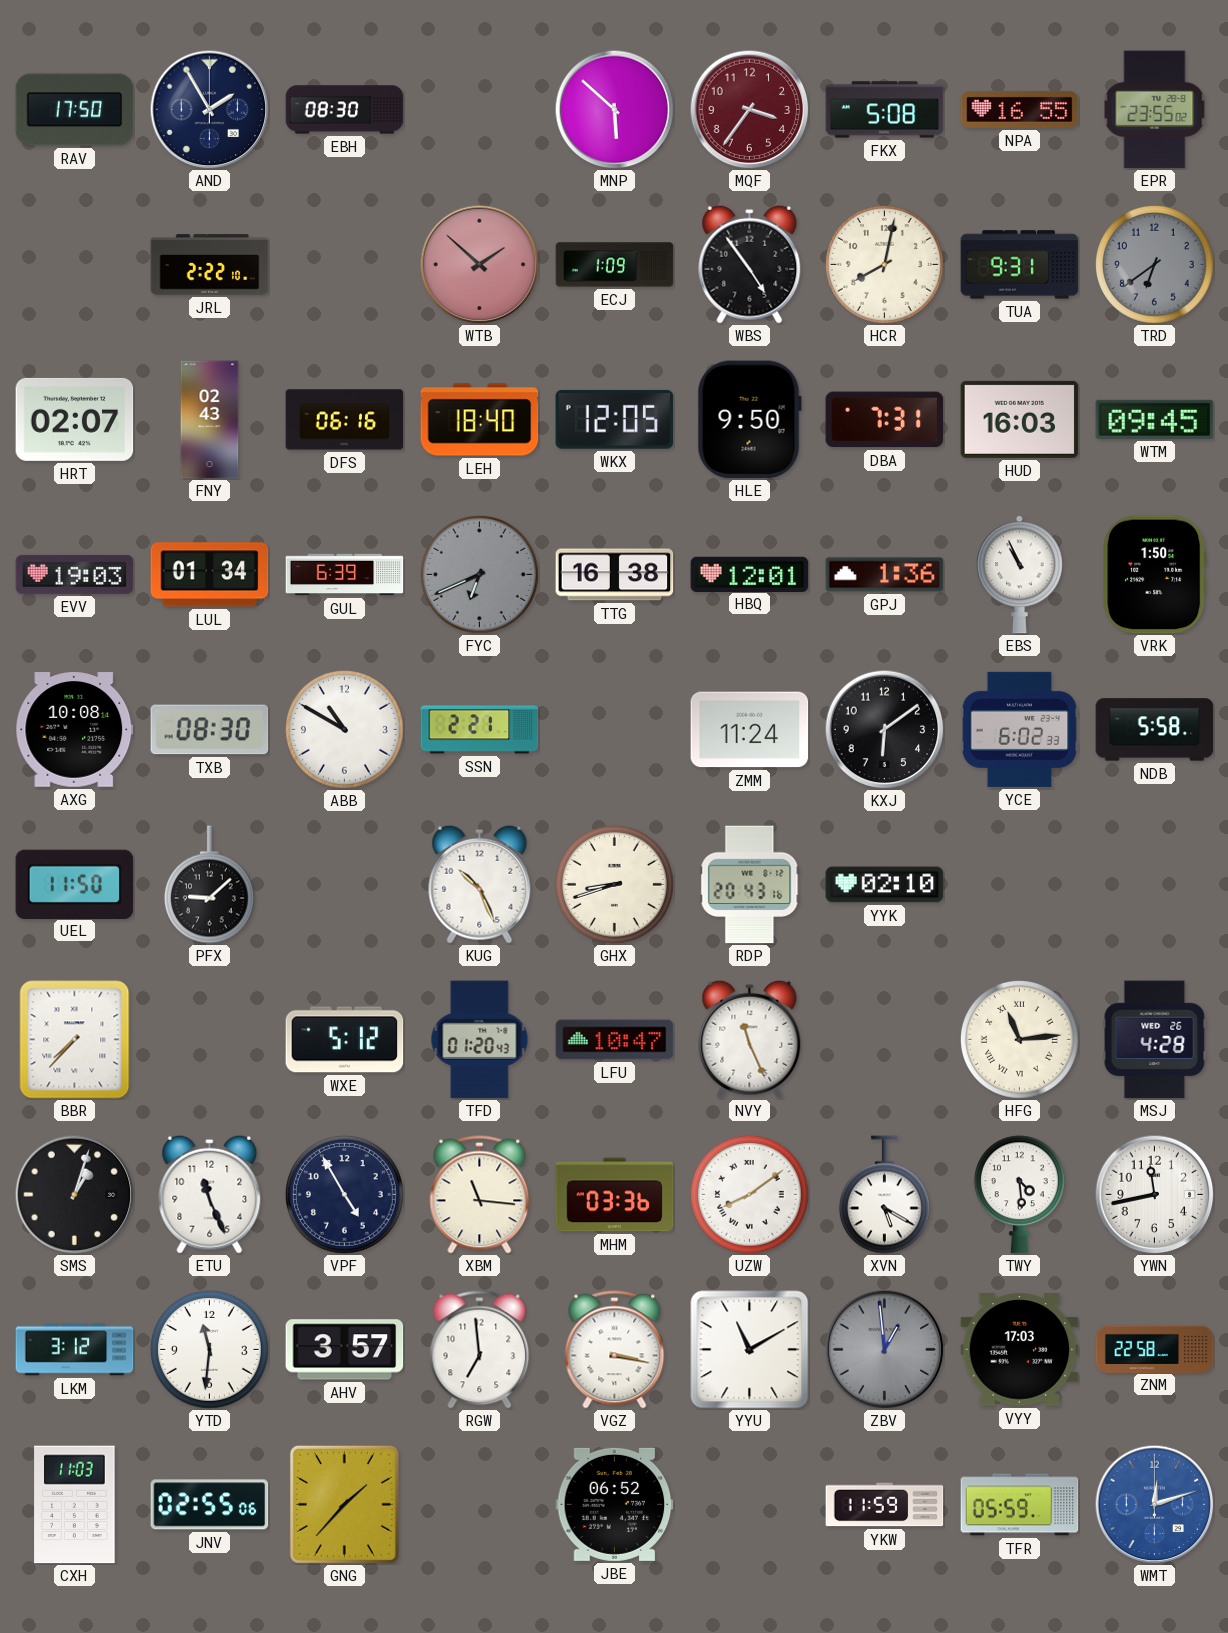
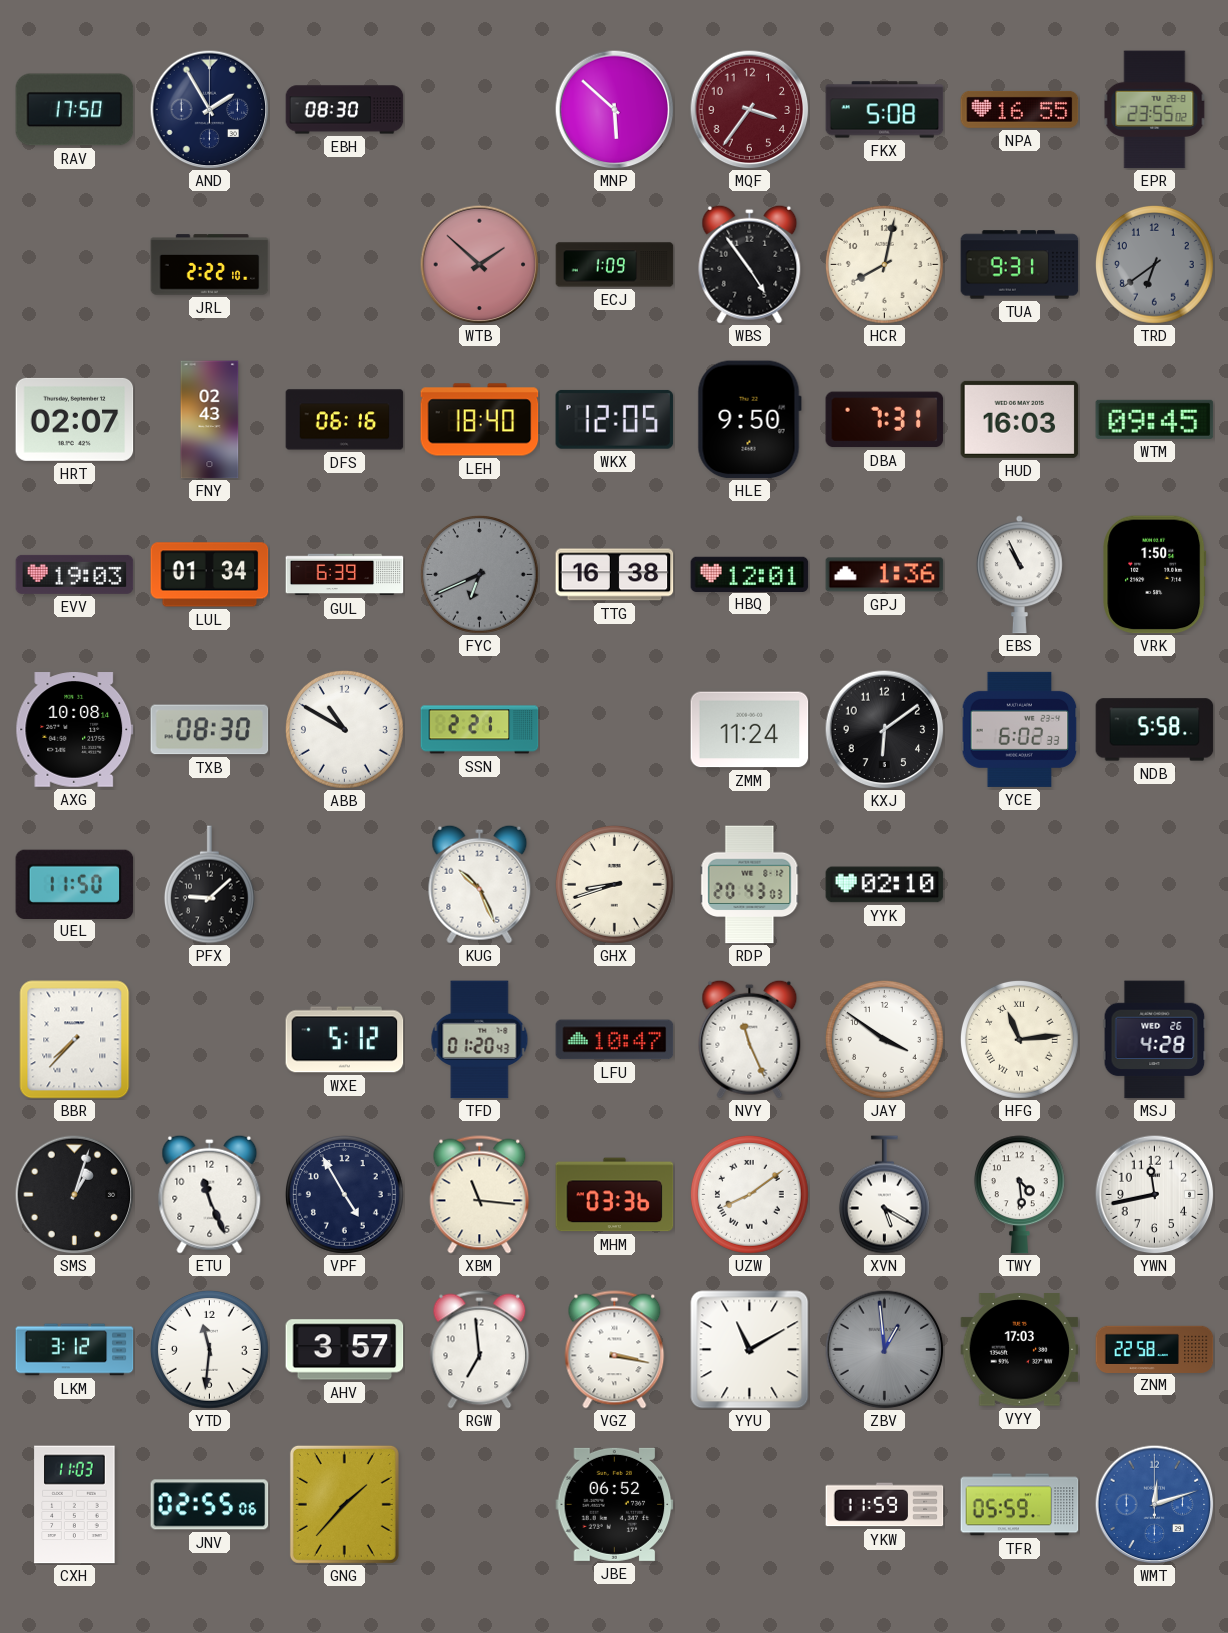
RDP: 20:43:16 -> 20:43:03 (750, 885)
JAY: none -> 3:51 (884, 1039)
